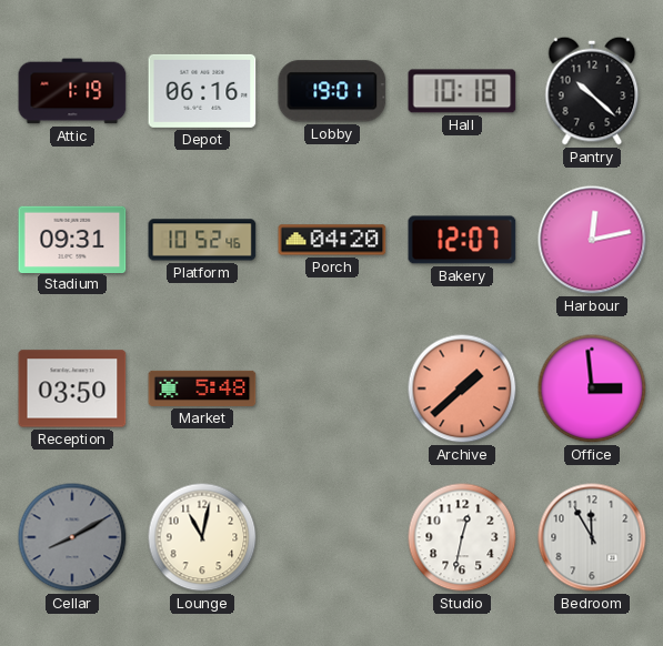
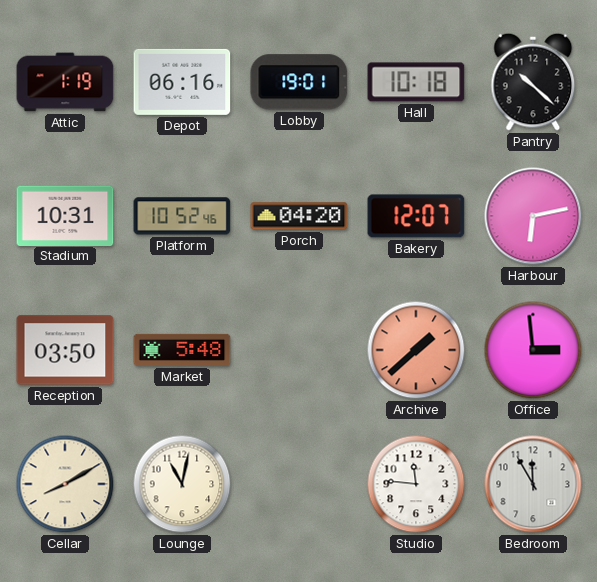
Stadium: 09:31 -> 10:31 (65, 215)
Harbour: 12:13 -> 6:13 (533, 216)
Cellar dial: grey -> cream (65, 484)
Studio: 12:32 -> 11:46 (416, 484)
